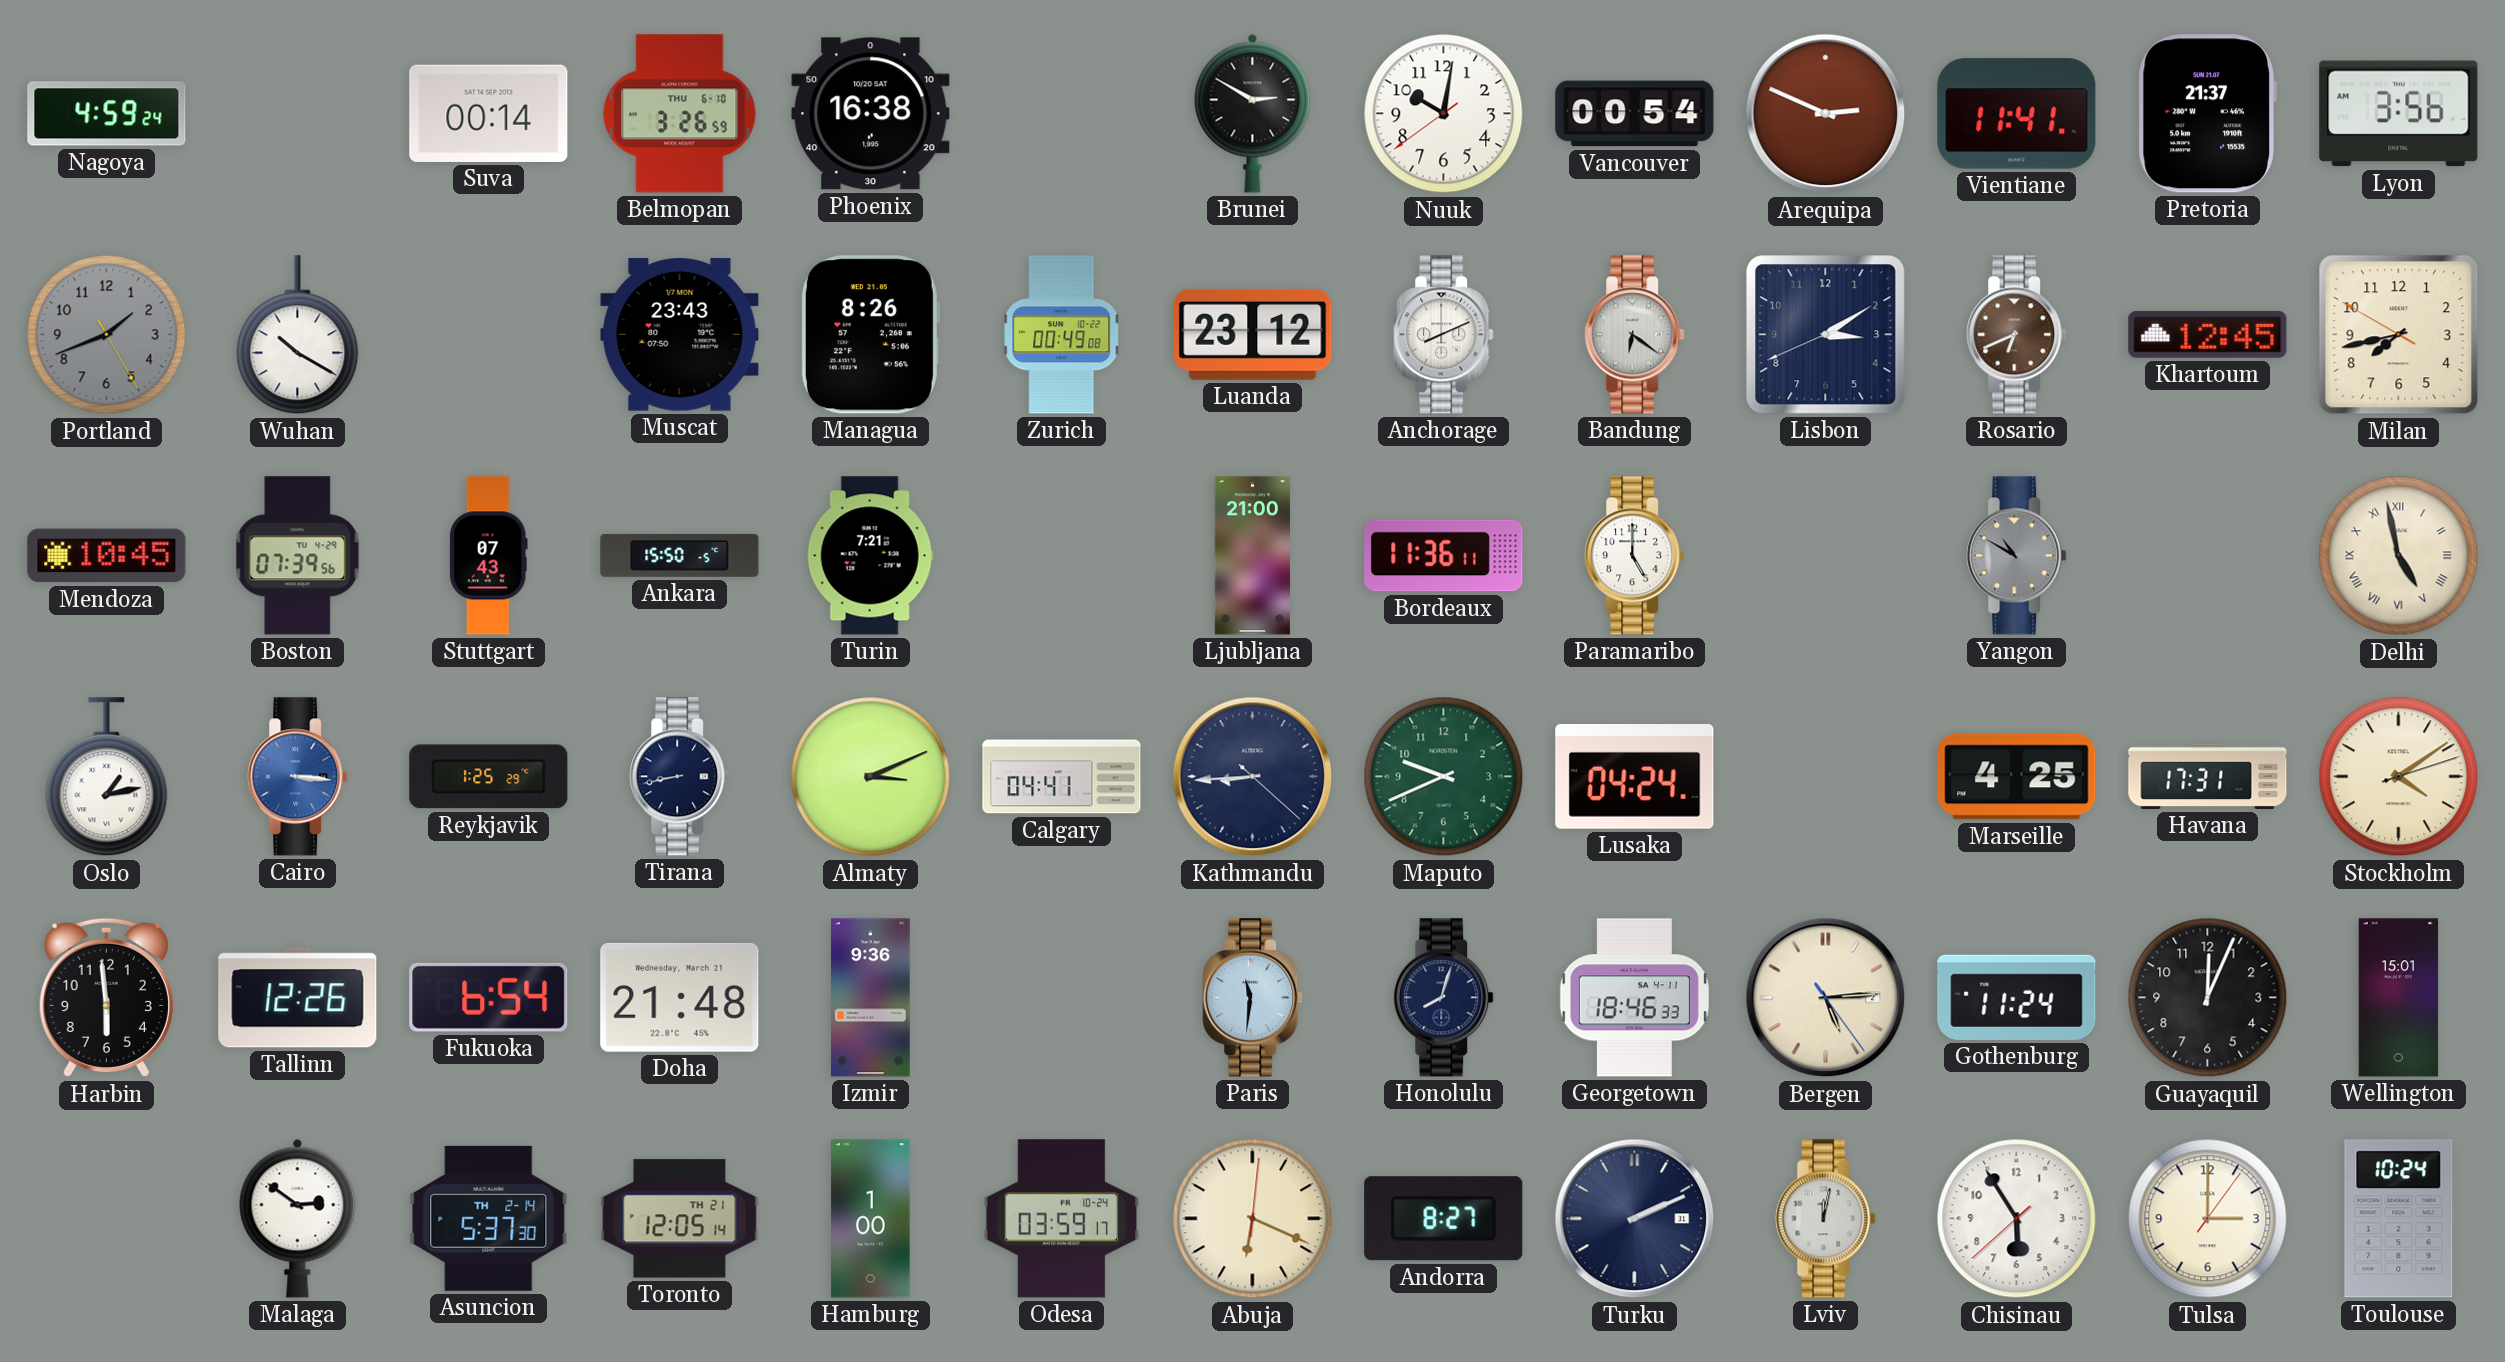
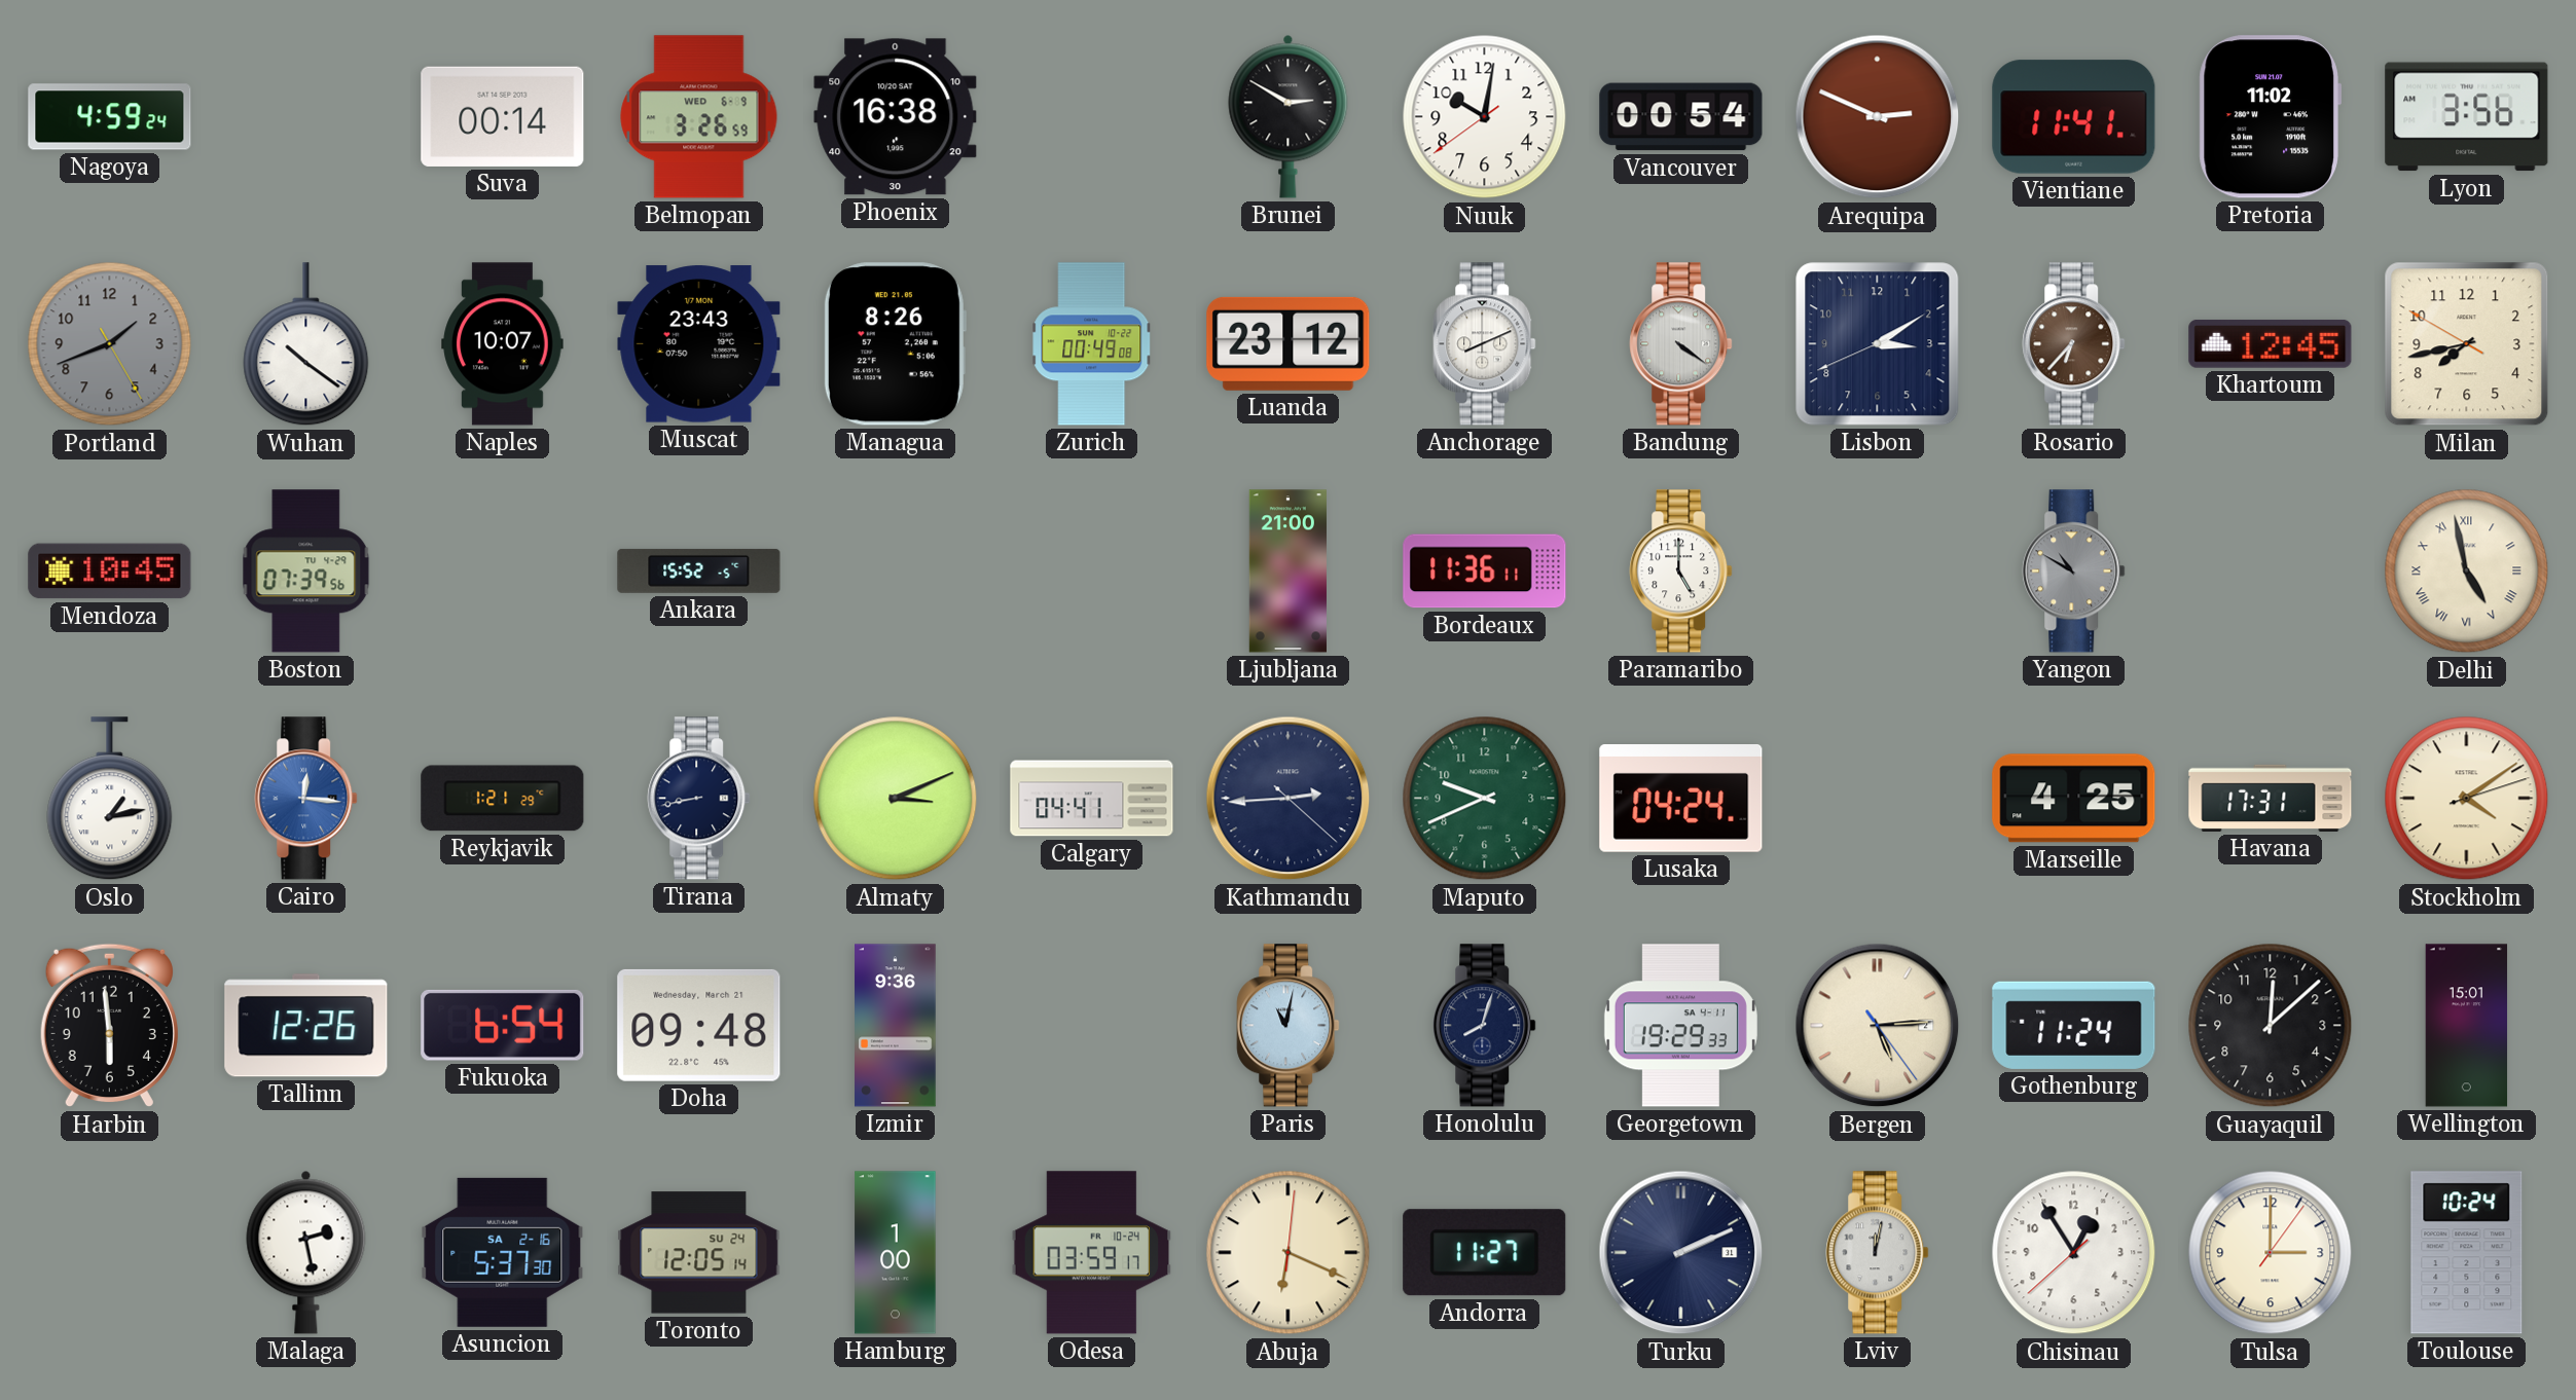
Belmopan date: THU 6-10 -> WED 6-9 (699, 117)
Pretoria: 21:37 -> 11:02 (2270, 117)
Wuhan: 10:20 -> 10:21 (306, 344)
Naples: none -> 10:07 (503, 344)
Bandung: 6:21 -> 4:21 (1681, 344)
Rosario: 6:41 -> 6:37 (2074, 344)
Stuttgart: 07:43 -> none (488, 556)
Ankara: 15:50 -> 15:52 (699, 570)
Turin: 7:21 -> none (870, 556)
Cairo: 3:16 -> 12:16 (306, 799)
Reykjavik: 1:25 -> 1:21 (503, 799)
Kathmandu: 8:44 -> 2:44 (1289, 799)
Doha: 21:48 -> 09:48 (699, 1025)
Paris: 11:31 -> 11:02 (1289, 1026)
Georgetown: 18:46 -> 19:29 (1680, 1026)
Guayaquil: 12:04 -> 12:08 (2271, 1026)
Malaga: 2:51 -> 2:28 (306, 1252)
Asuncion date: TH 2-14 -> SA 2-16 (503, 1252)
Toronto date: TH 21 -> SU 24 (699, 1253)
Andorra: 8:27 -> 11:27 (1485, 1253)
Chisinau: 5:54 -> 12:54 (2074, 1253)
